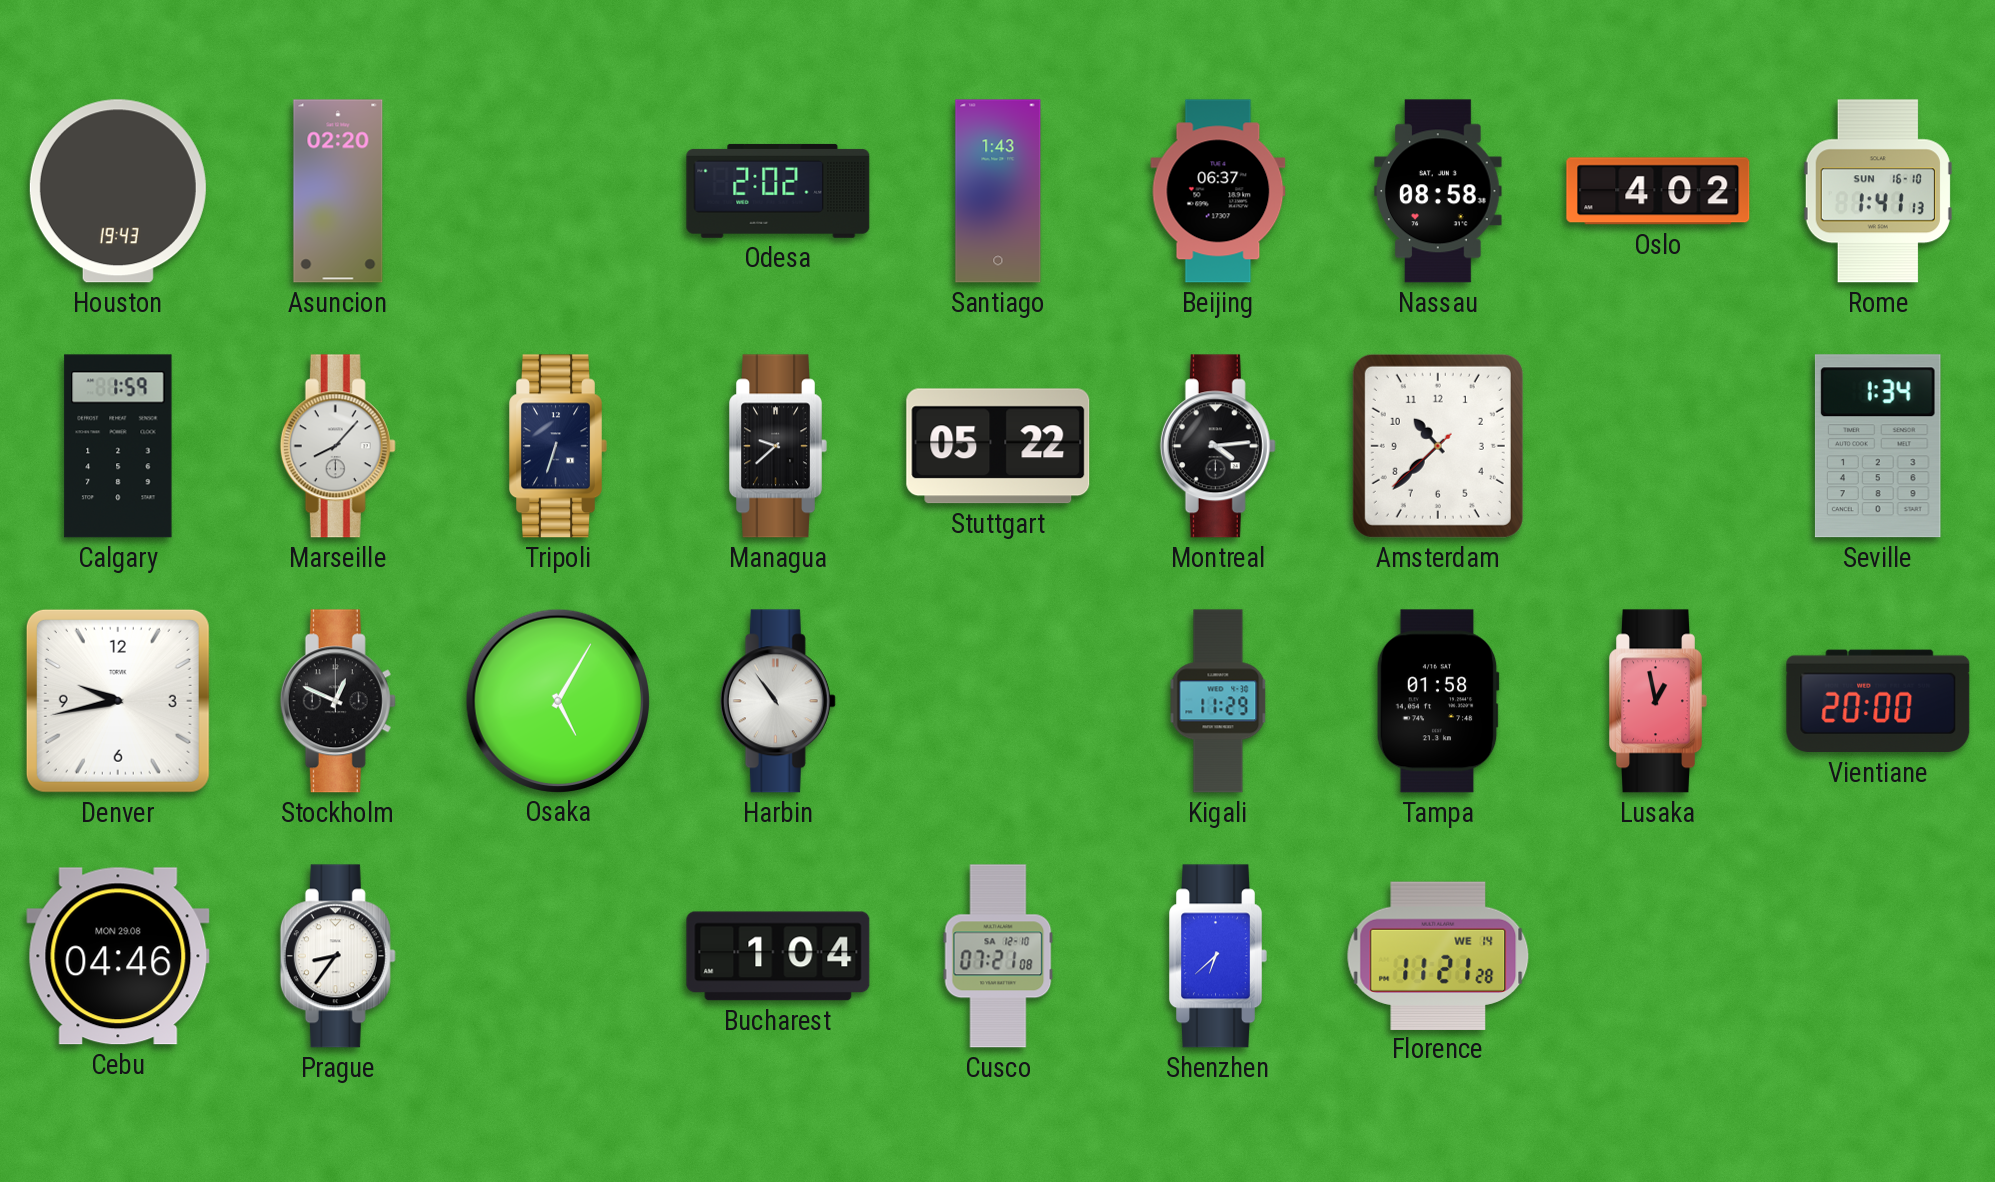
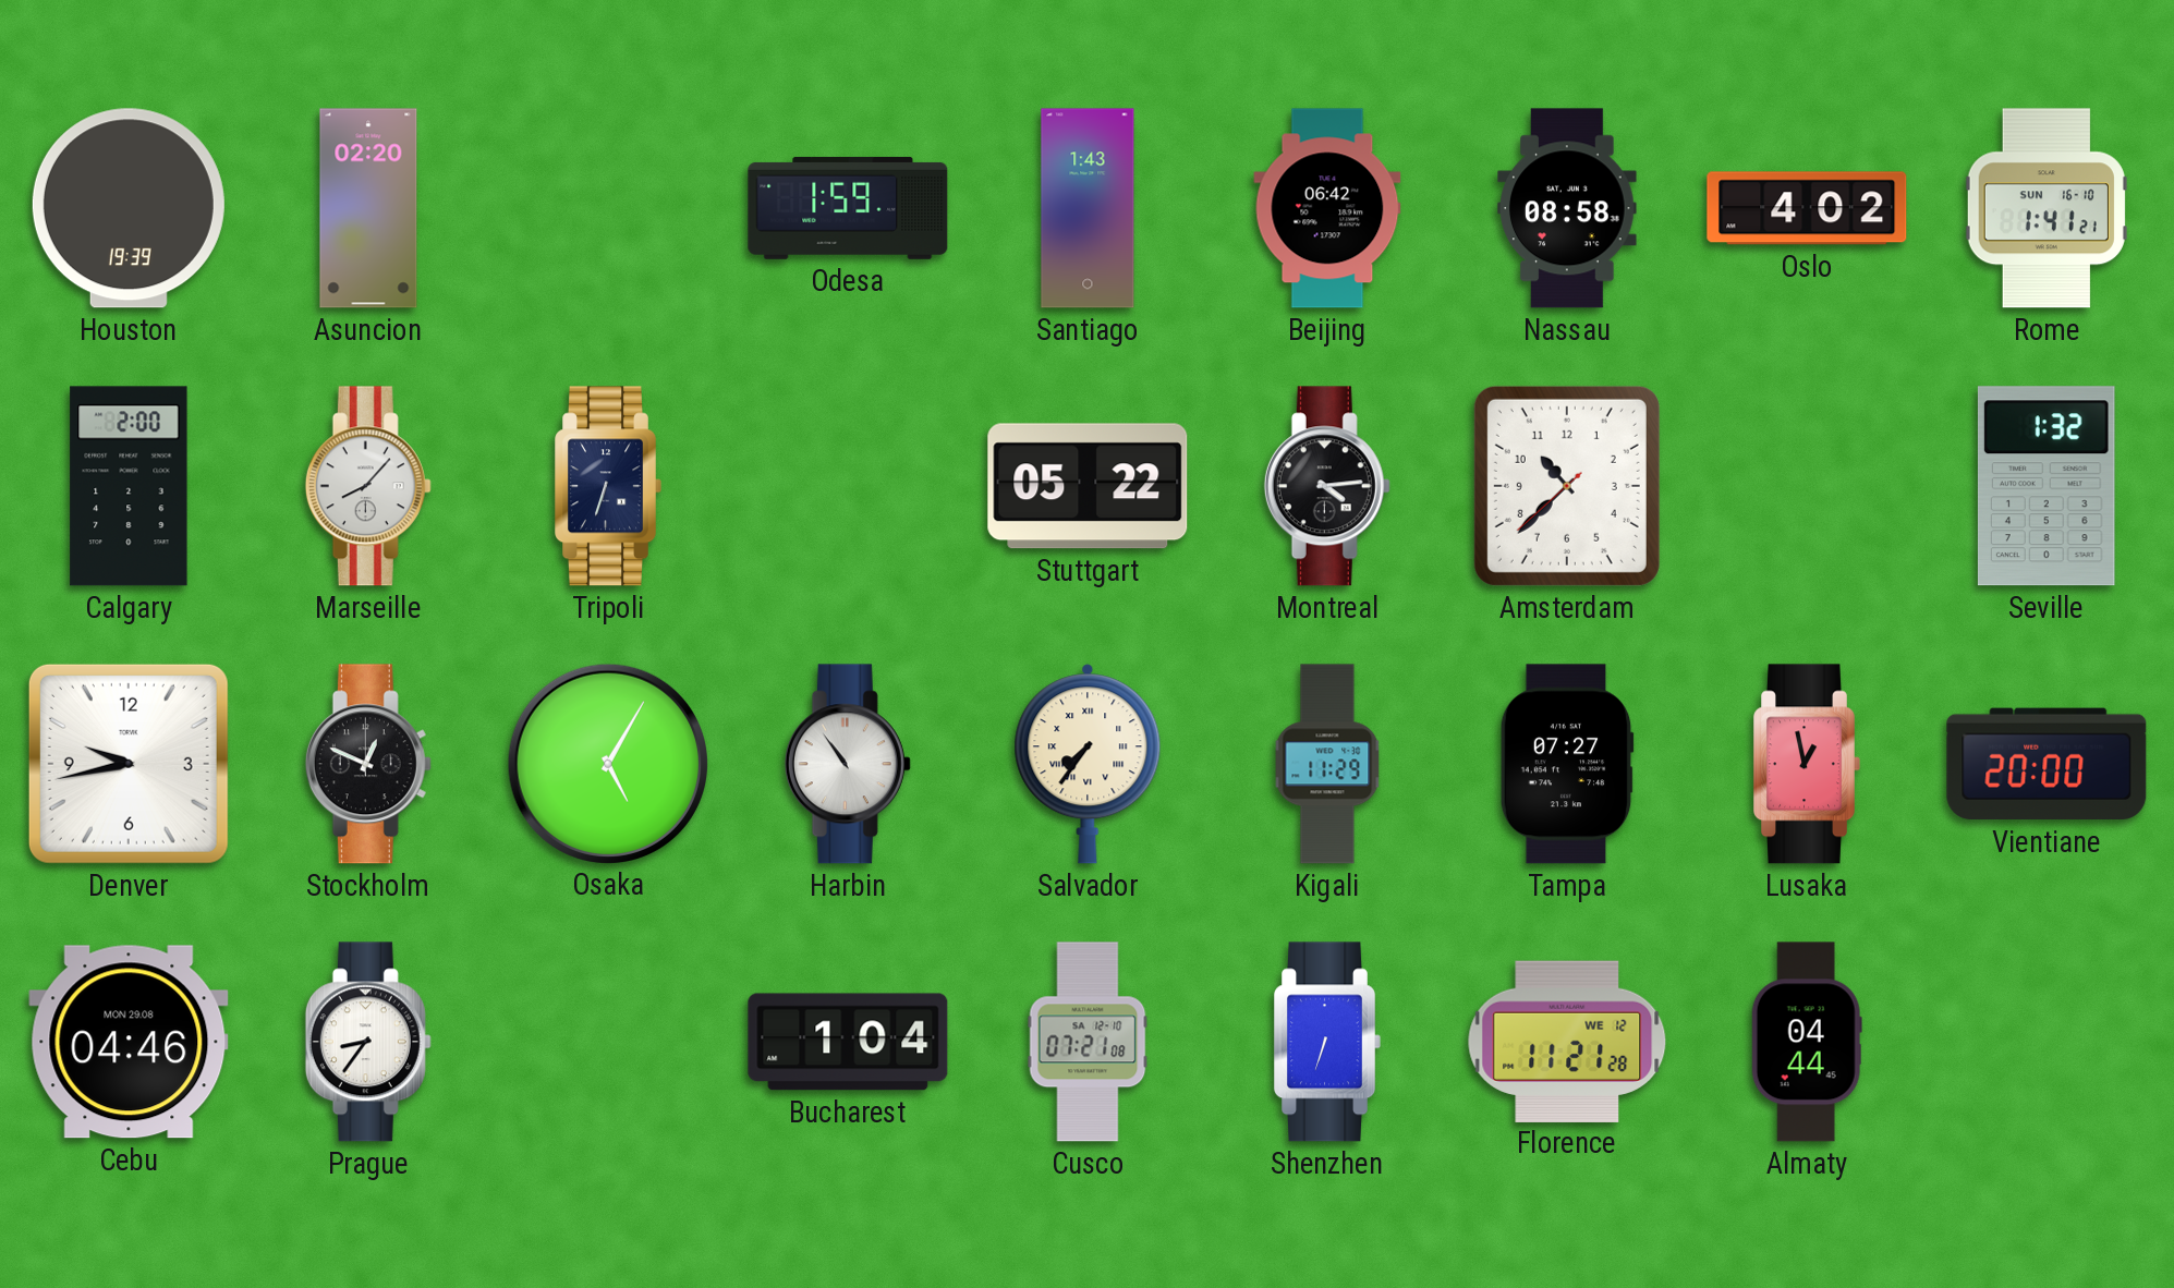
Houston: 19:43 -> 19:39 (129, 208)
Odesa: 2:02 -> 1:59 (848, 208)
Beijing: 06:37 -> 06:42 (1327, 208)
Rome: 1:41:13 -> 1:41:21 (2047, 208)
Calgary: 1:59 -> 2:00 (129, 486)
Managua: 9:38 -> none (778, 446)
Seville: 1:34 -> 1:32 (2047, 486)
Salvador: none -> 7:36 (1088, 764)
Tampa: 01:58 -> 07:27 (1567, 764)
Shenzhen: 6:38 -> 6:33 (1327, 1042)
Florence date: WE 14 -> WE 12 (1567, 1041)
Almaty: none -> 04:44 (1807, 1042)
